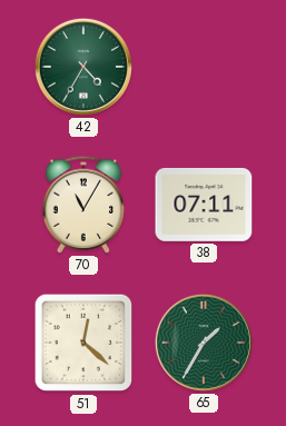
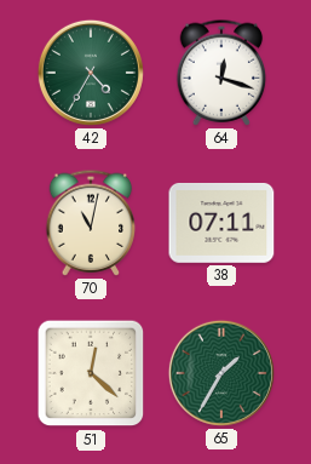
64: none -> 12:18 (221, 73)
70: 11:05 -> 11:02 (91, 223)
